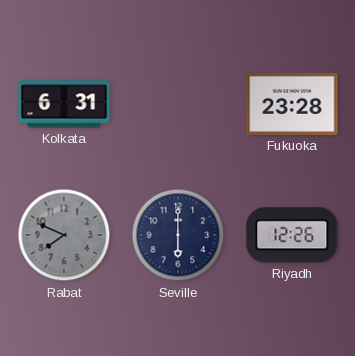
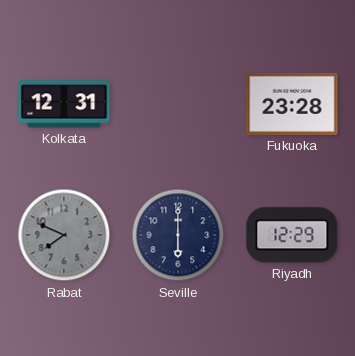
Kolkata: 6:31 -> 12:31 (64, 104)
Riyadh: 12:26 -> 12:29 (292, 235)
